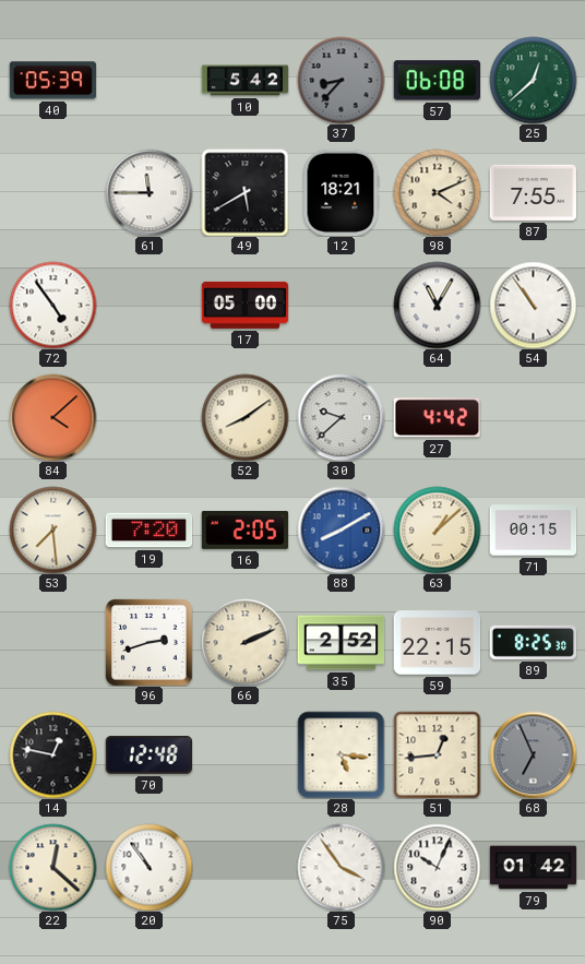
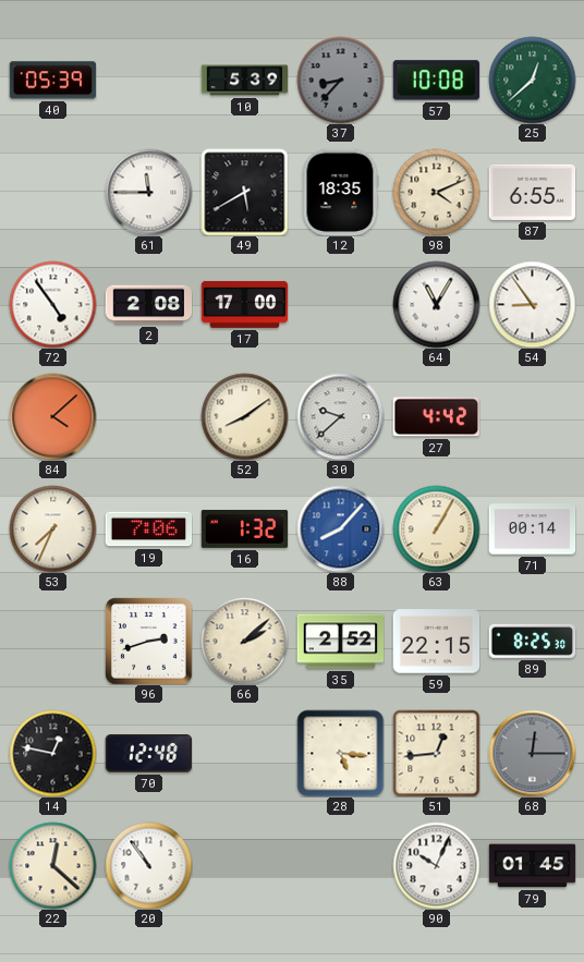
10: 5:42 -> 5:39 (244, 81)
57: 06:08 -> 10:08 (436, 81)
12: 18:21 -> 18:35 (340, 192)
87: 7:55 -> 6:55 (532, 192)
2: none -> 2:08 (148, 305)
17: 05:00 -> 17:00 (244, 304)
54: 10:54 -> 8:54 (532, 304)
53: 7:29 -> 7:34 (52, 528)
19: 7:20 -> 7:06 (148, 529)
16: 2:05 -> 1:32 (244, 528)
88: 8:10 -> 8:07 (340, 528)
63: 1:08 -> 1:05 (436, 528)
71: 00:15 -> 00:14 (532, 529)
66: 2:11 -> 2:08 (244, 641)
68: 6:56 -> 12:15 (532, 753)
75: 3:54 -> none (341, 867)
79: 01:42 -> 01:45 (532, 866)
